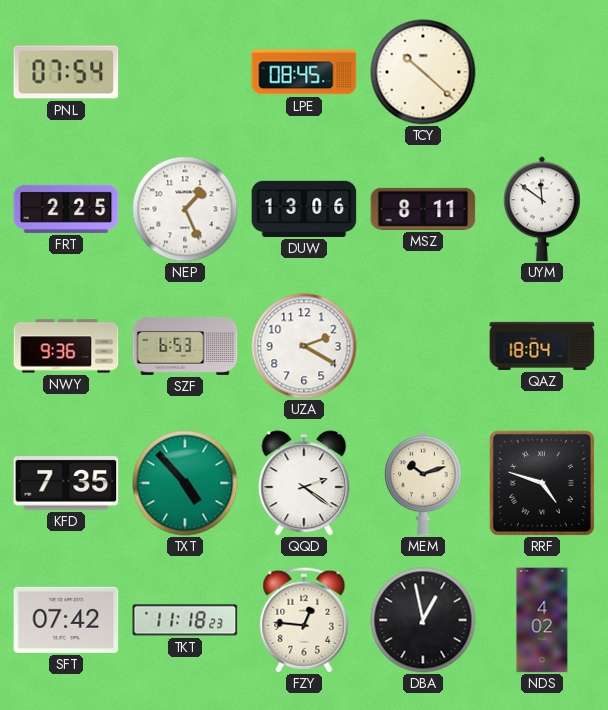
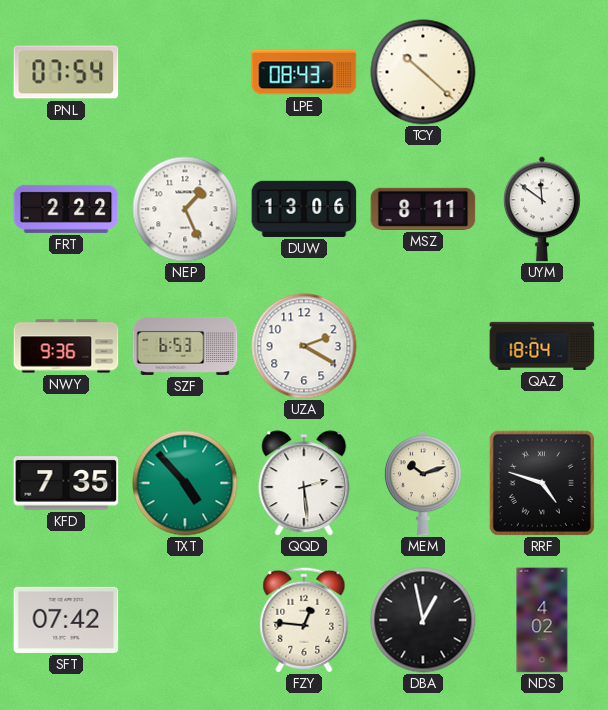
LPE: 08:45 -> 08:43 (304, 72)
FRT: 2:25 -> 2:22 (66, 209)
QQD: 2:21 -> 2:29 (304, 483)
TKT: 11:18 -> none (185, 620)
